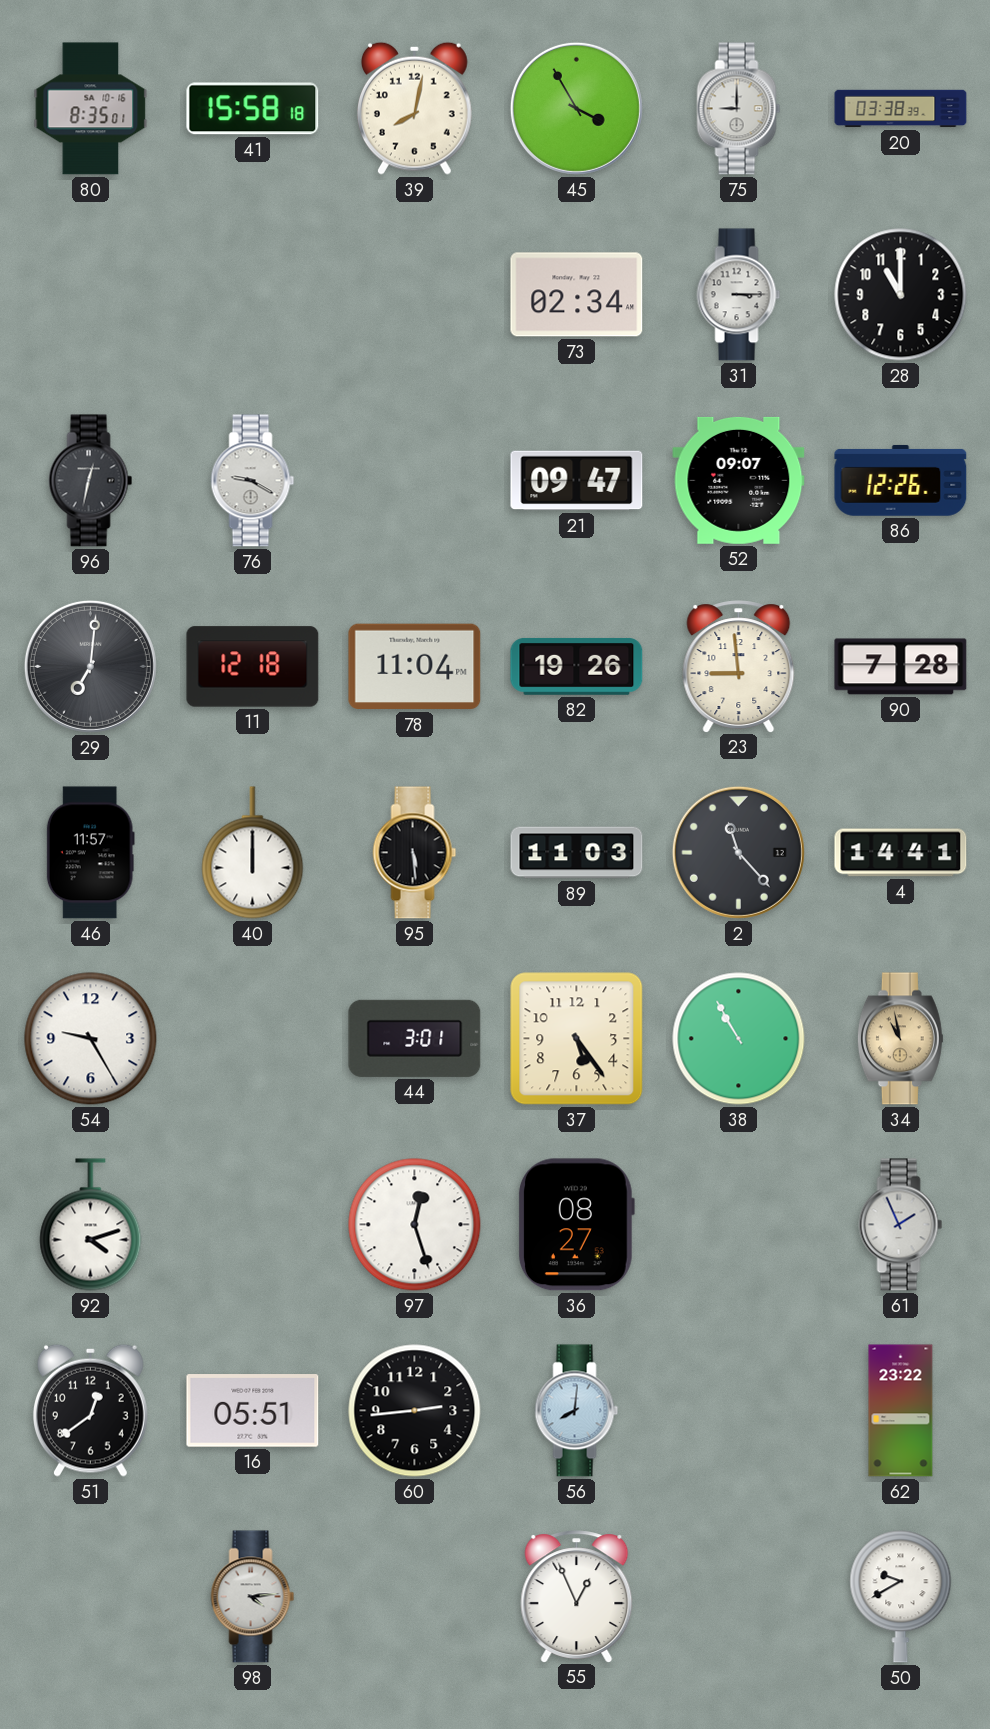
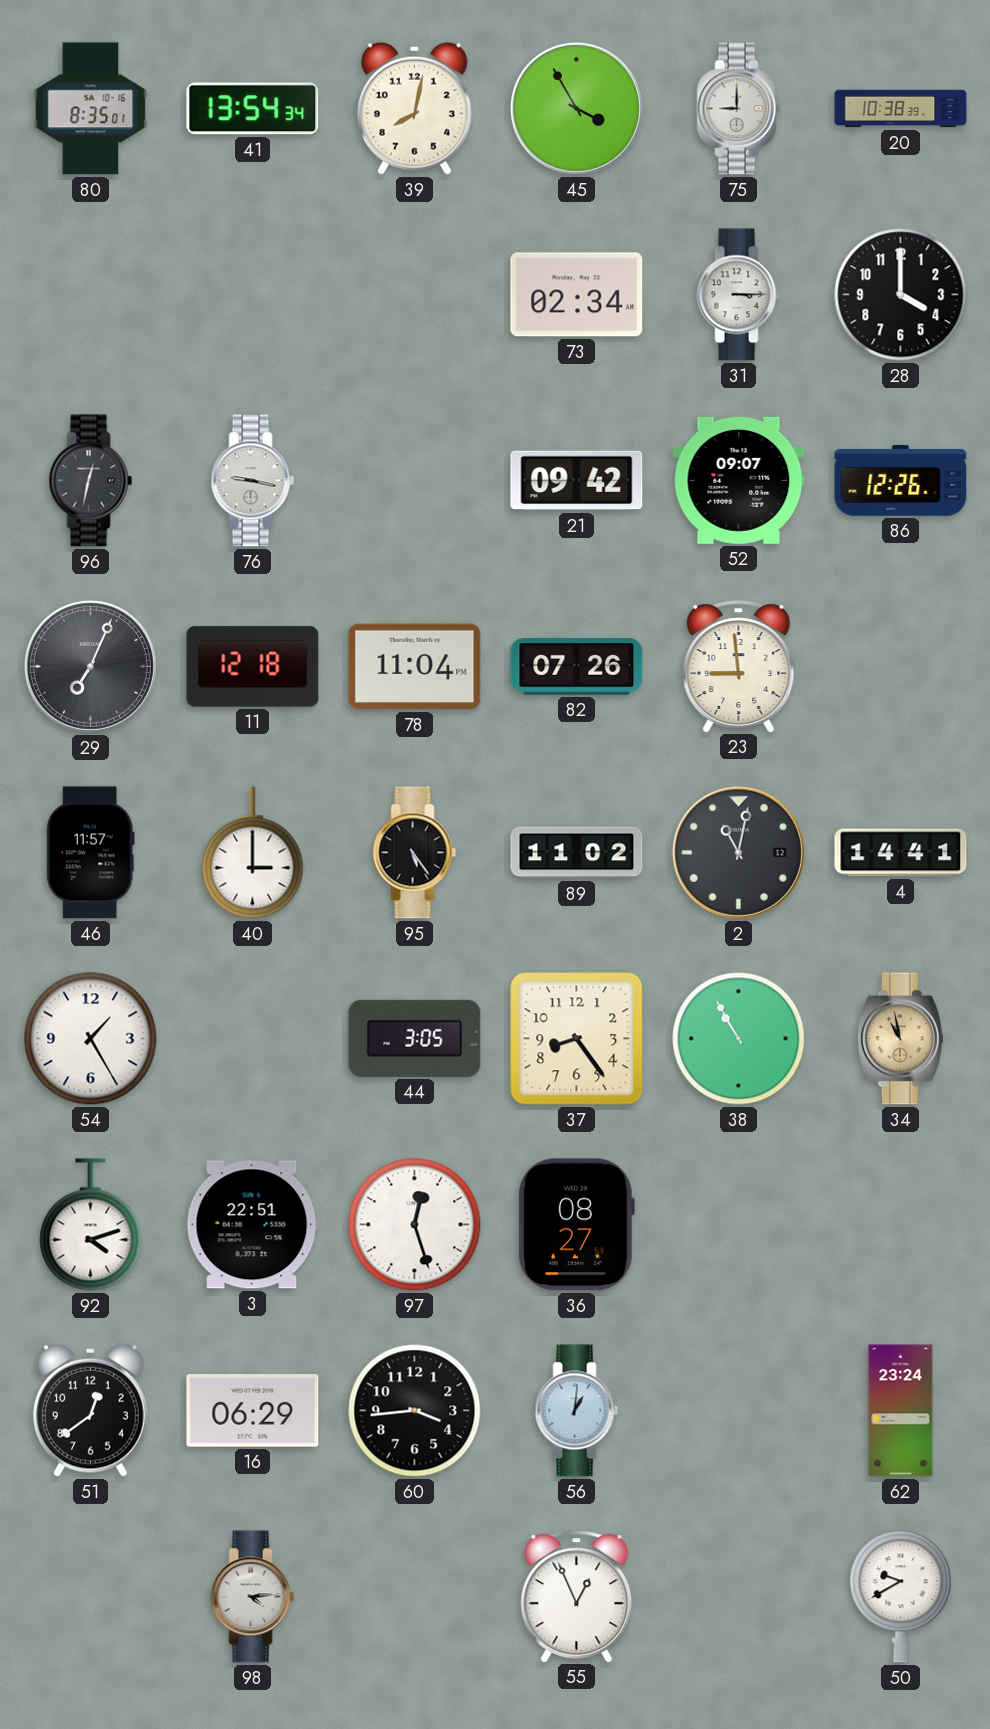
41: 15:58 -> 13:54 (253, 109)
20: 03:38 -> 10:38 (901, 109)
28: 11:00 -> 4:00 (901, 295)
76: 9:20 -> 9:17 (253, 481)
21: 09:47 -> 09:42 (577, 481)
29: 7:01 -> 7:04 (90, 666)
82: 19:26 -> 07:26 (577, 666)
90: 7:28 -> none (901, 667)
40: 12:00 -> 3:00 (253, 853)
95: 5:29 -> 5:24 (415, 853)
89: 11:03 -> 11:02 (577, 853)
2: 11:23 -> 11:02 (738, 852)
54: 9:25 -> 1:25 (91, 1039)
44: 3:01 -> 3:05 (415, 1038)
37: 5:24 -> 8:24 (577, 1039)
3: none -> 22:51 (252, 1225)
61: 1:56 -> none (901, 1225)
16: 05:51 -> 06:29 (253, 1411)
60: 2:44 -> 3:44 (415, 1411)
56: 8:01 -> 1:01 (577, 1411)
62: 23:22 -> 23:24 (901, 1411)
